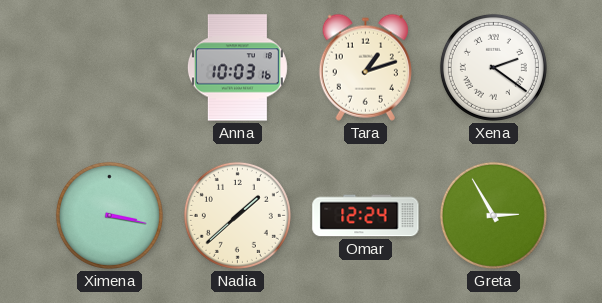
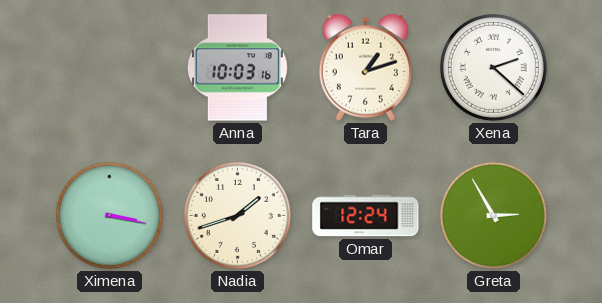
Xena: 2:21 -> 2:22 (493, 67)
Nadia: 1:38 -> 1:42 (237, 215)
